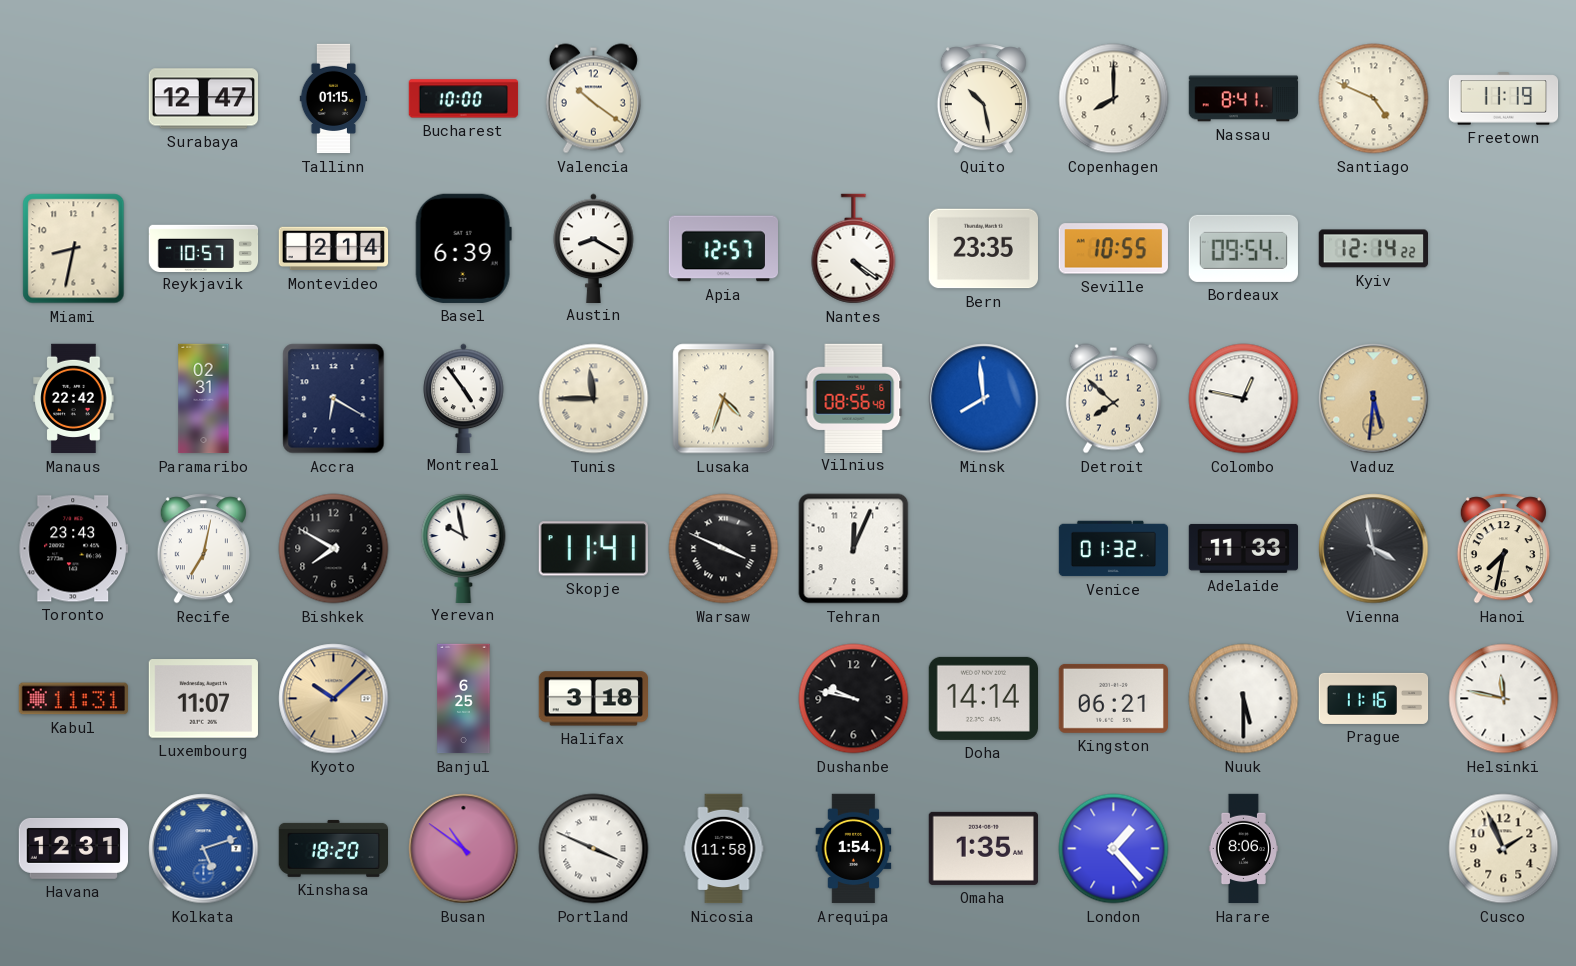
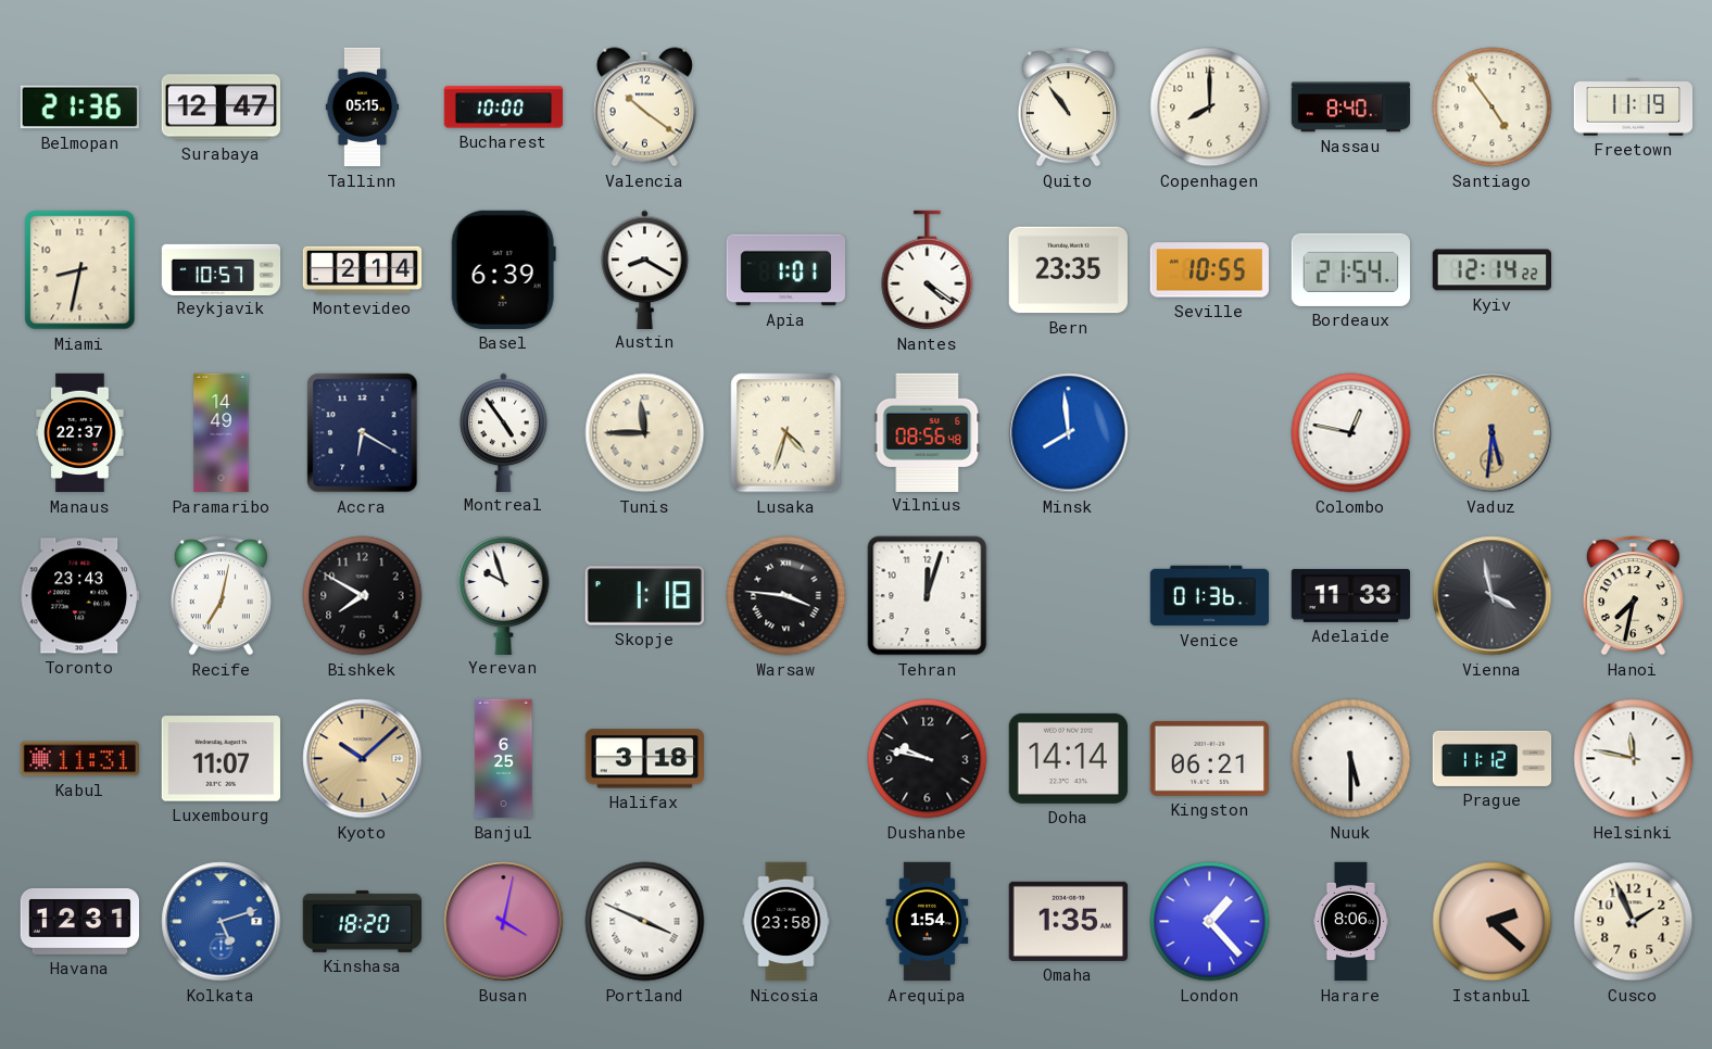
Belmopan: none -> 21:36 (79, 108)
Tallinn: 01:15 -> 05:15 (363, 108)
Quito: 10:28 -> 10:54 (1068, 108)
Nassau: 8:41 -> 8:40 (1351, 108)
Santiago: 4:49 -> 4:54 (1493, 108)
Apia: 12:57 -> 1:01 (785, 270)
Bordeaux: 09:54 -> 21:54 (1350, 269)
Manaus: 22:42 -> 22:37 (80, 433)
Paramaribo: 02:31 -> 14:49 (222, 433)
Detroit: 7:52 -> none (1113, 399)
Yerevan: 9:58 -> 9:57 (504, 594)
Skopje: 11:41 -> 1:18 (644, 596)
Warsaw: 3:49 -> 3:46 (786, 596)
Tehran: 12:04 -> 12:03 (928, 596)
Venice: 01:32 -> 01:36 (1210, 596)
Prague: 11:16 -> 11:12 (1493, 758)
Busan: 10:51 -> 4:02 (504, 922)
Nicosia: 11:58 -> 23:58 (786, 922)
Istanbul: none -> 2:22 (1493, 922)
